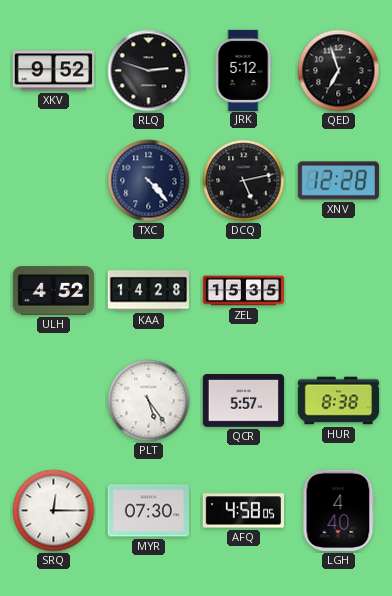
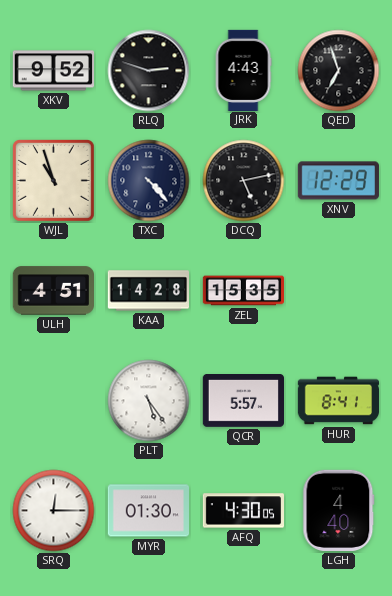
JRK: 5:12 -> 4:43 (243, 70)
WJL: none -> 10:57 (53, 180)
XNV: 12:28 -> 12:29 (338, 181)
ULH: 4:52 -> 4:51 (53, 291)
HUR: 8:38 -> 8:41 (339, 401)
MYR: 07:30 -> 01:30 (148, 511)
AFQ: 4:58 -> 4:30 (243, 511)
